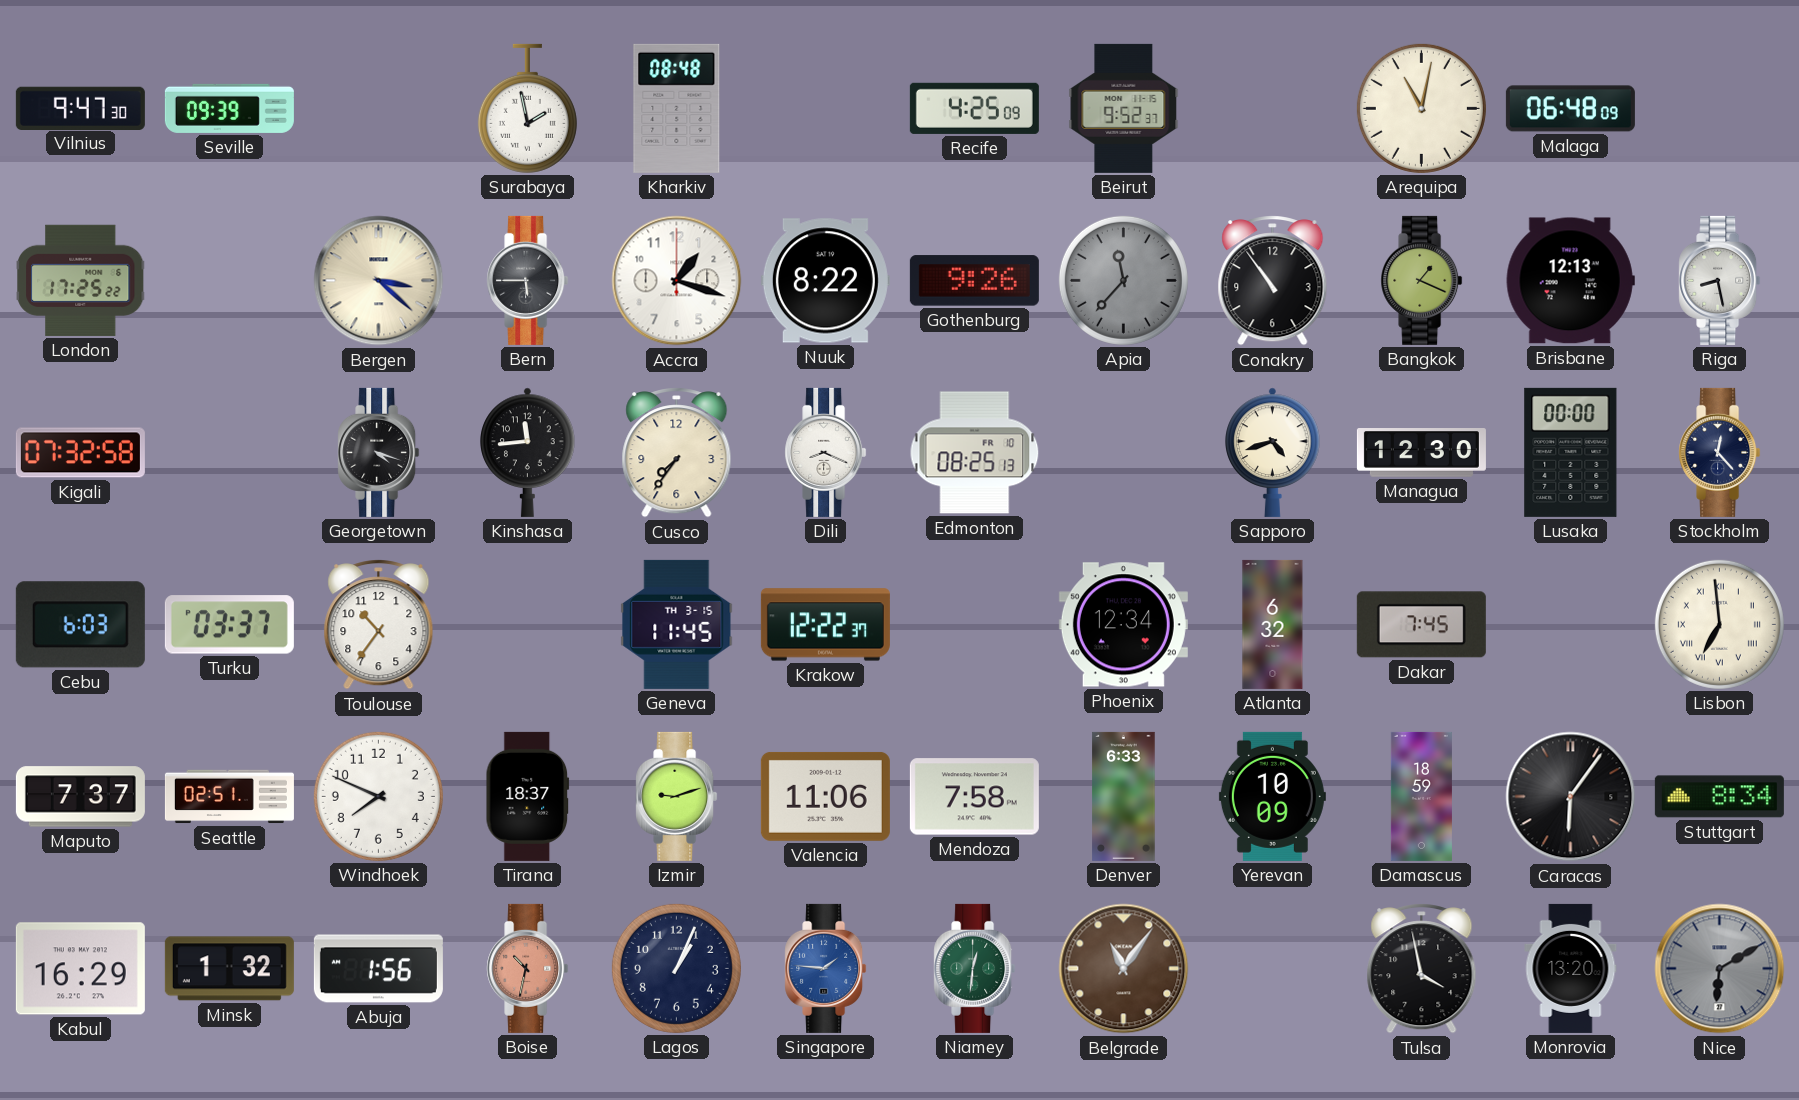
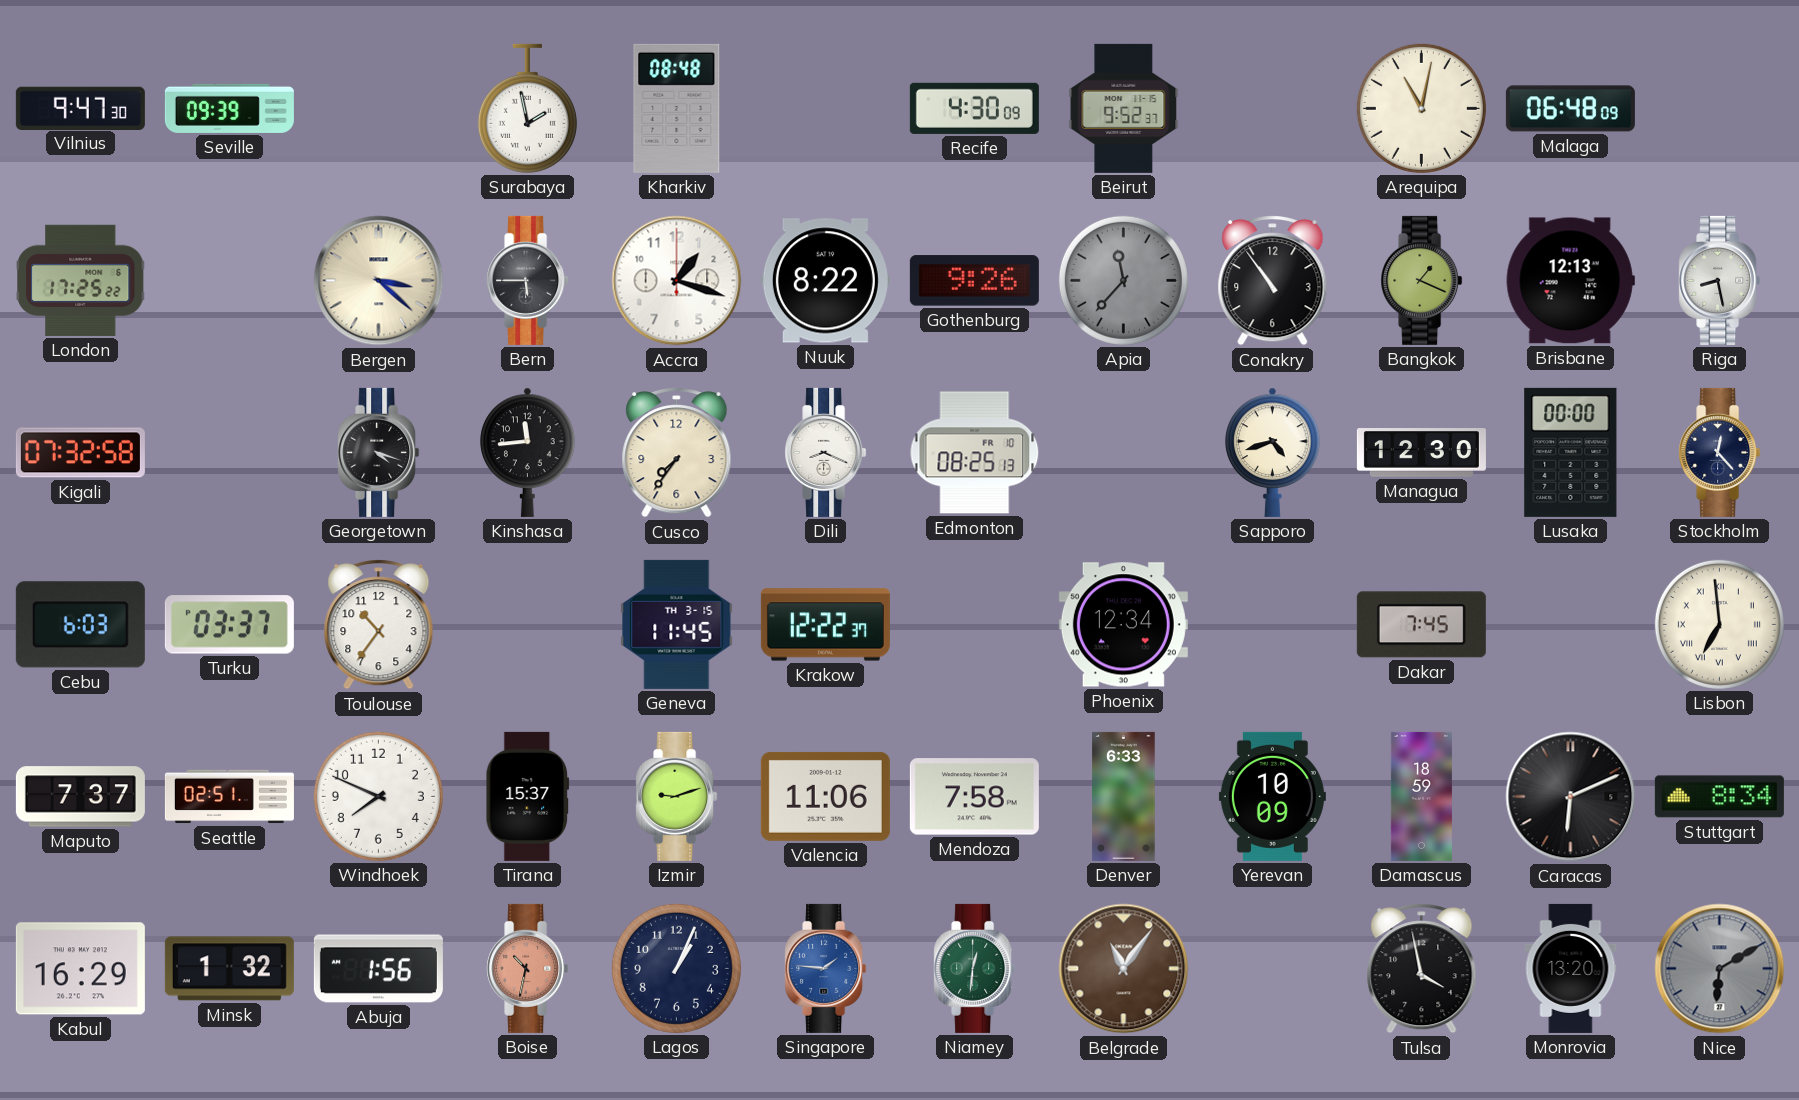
Recife: 4:25 -> 4:30 (974, 108)
Atlanta: 6:32 -> none (1273, 624)
Tirana: 18:37 -> 15:37 (528, 796)
Caracas: 6:06 -> 6:11 (1571, 797)
